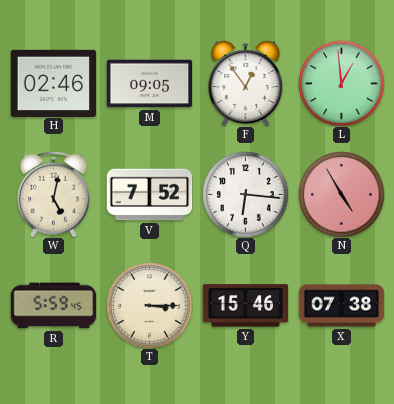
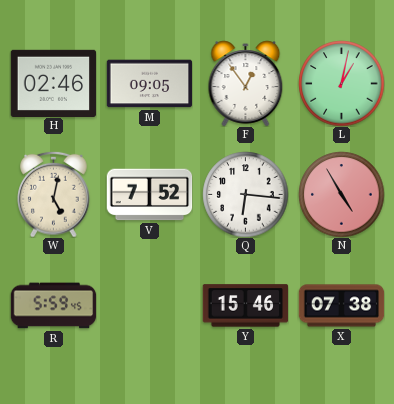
L: 12:59 -> 1:02 (341, 83)
T: 3:15 -> none (149, 305)
